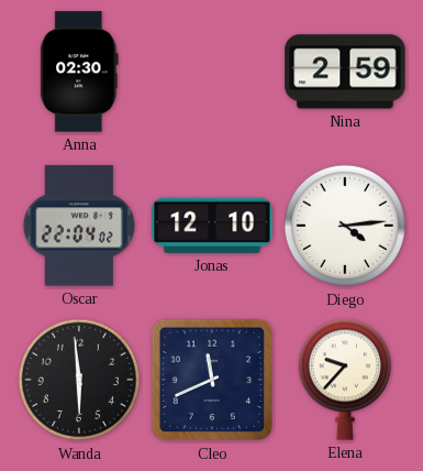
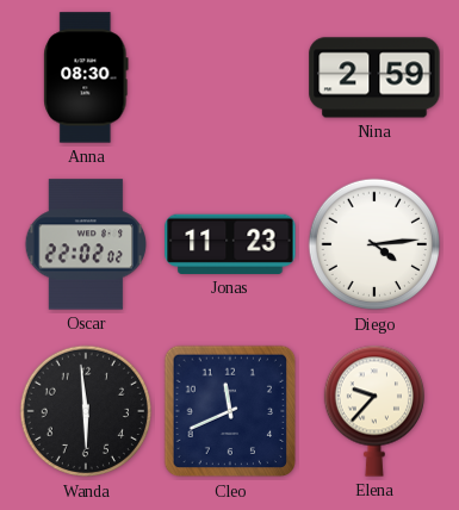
Anna: 02:30 -> 08:30 (86, 77)
Oscar: 22:04 -> 22:02 (86, 244)
Jonas: 12:10 -> 11:23 (230, 244)
